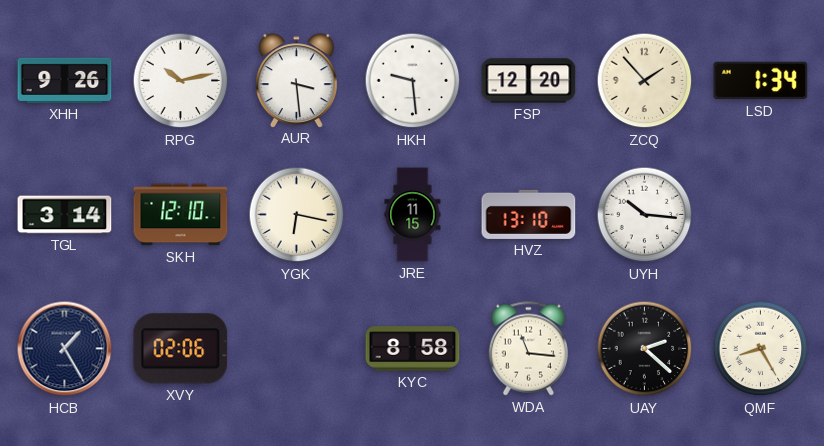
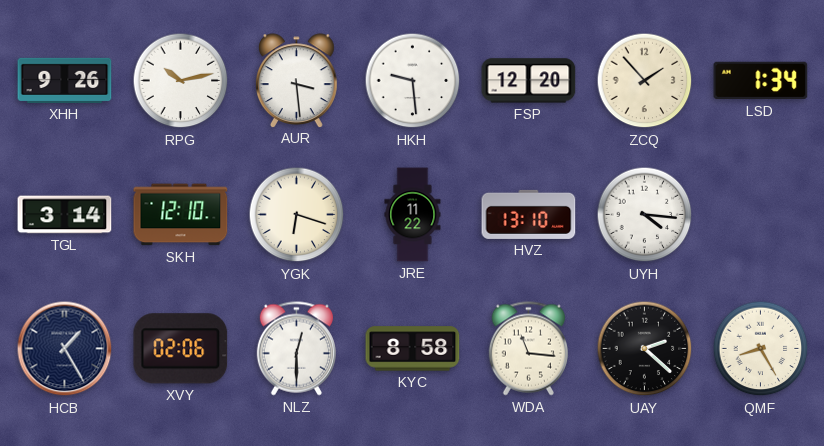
YGK: 6:17 -> 6:18 (297, 215)
JRE: 11:15 -> 11:22 (413, 215)
UYH: 10:16 -> 4:16 (645, 215)
NLZ: none -> 12:30 (296, 349)
